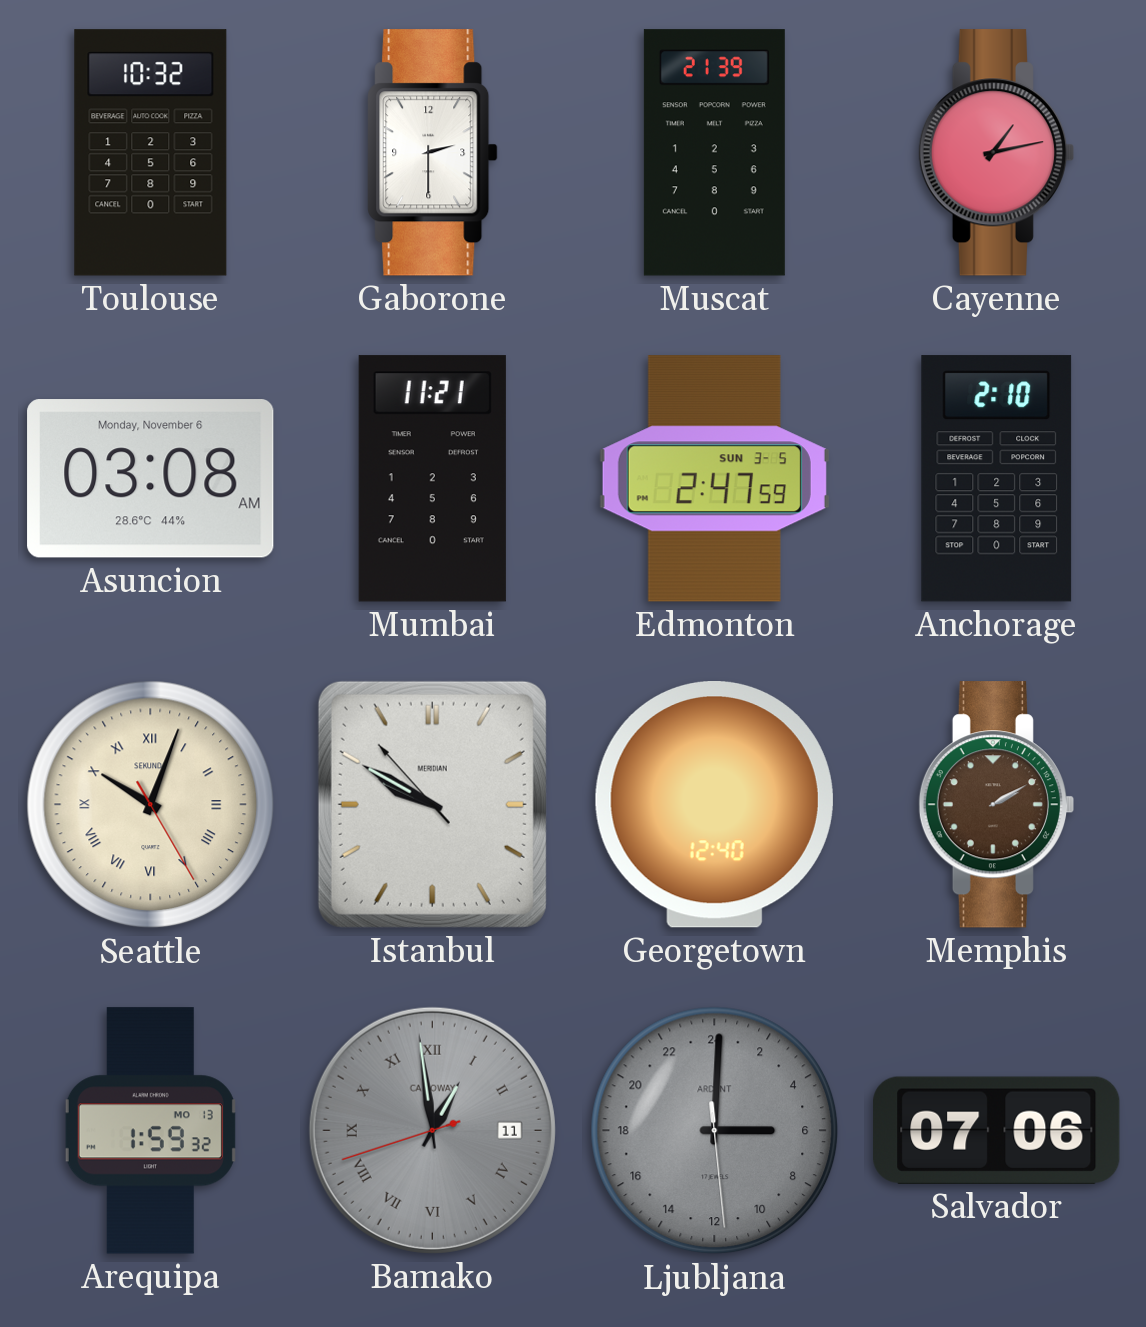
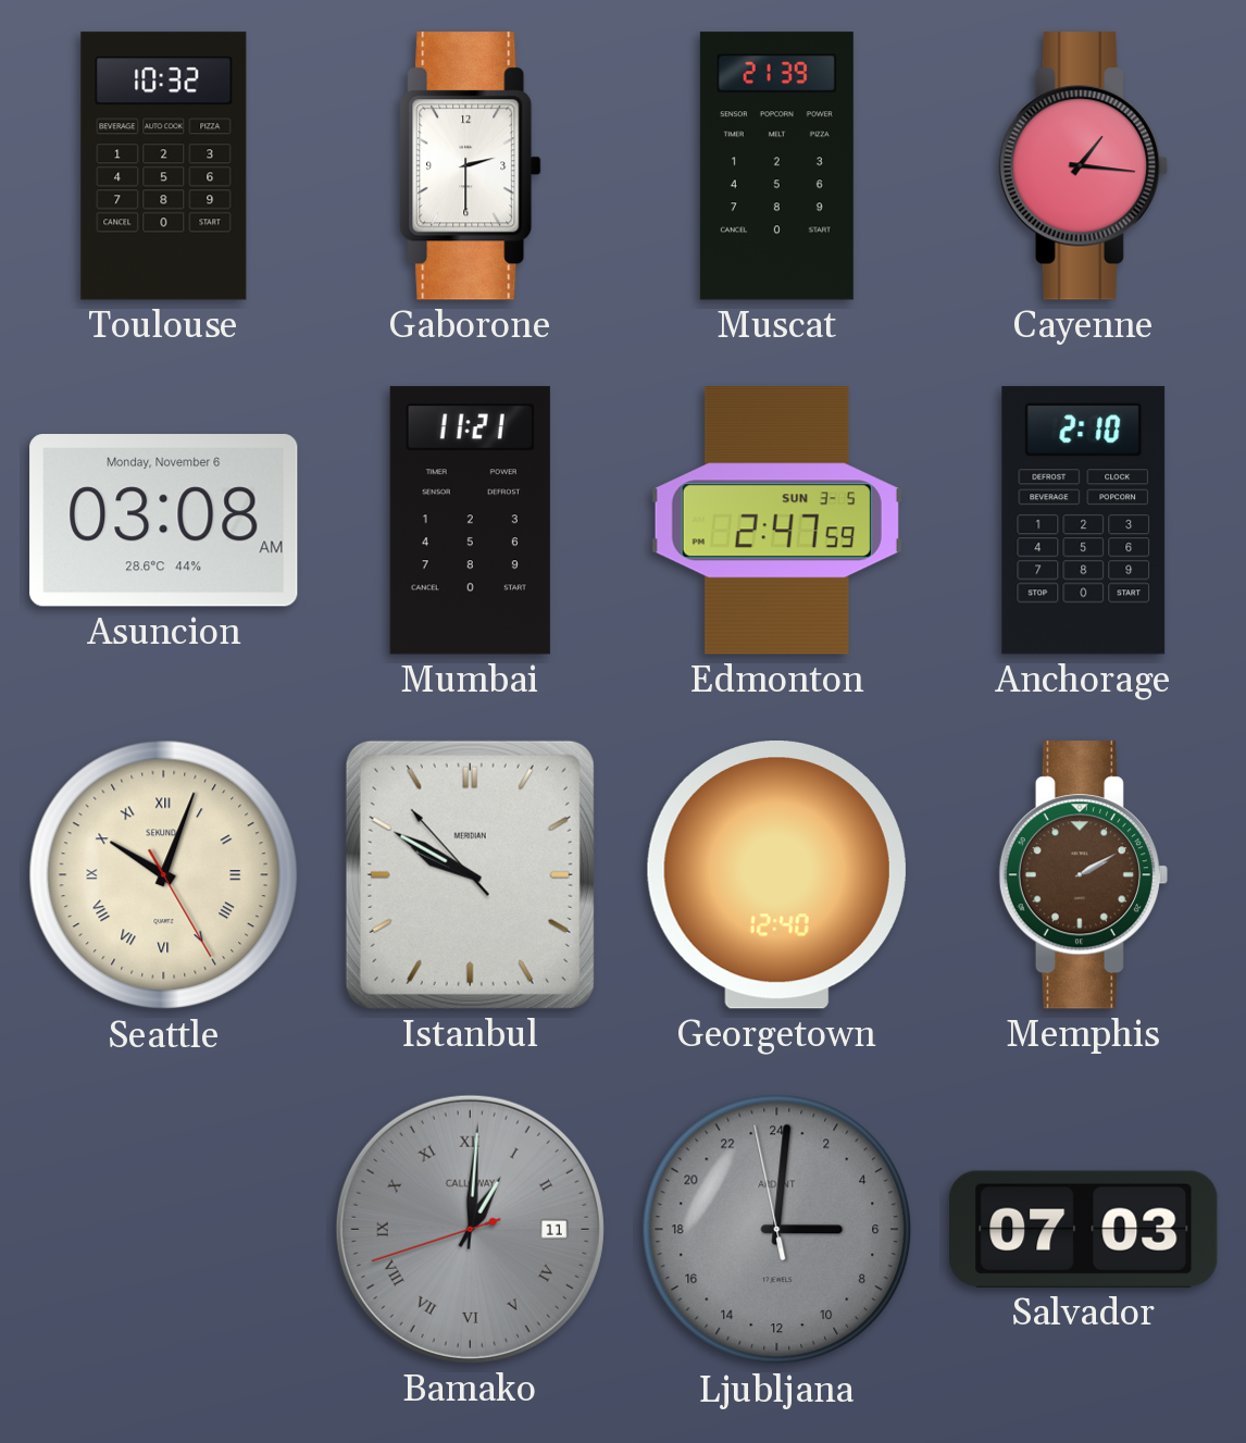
Cayenne: 1:13 -> 1:16 (1083, 166)
Arequipa: 1:59 -> none (150, 1131)
Bamako: 12:58 -> 1:00 (470, 1229)
Ljubljana: 6:00:29 -> 6:00:58 (777, 1230)
Salvador: 07:06 -> 07:03 (1084, 1229)
